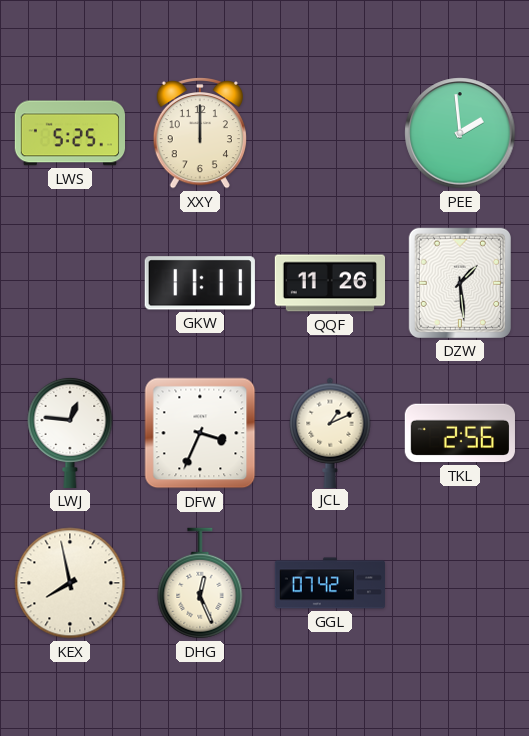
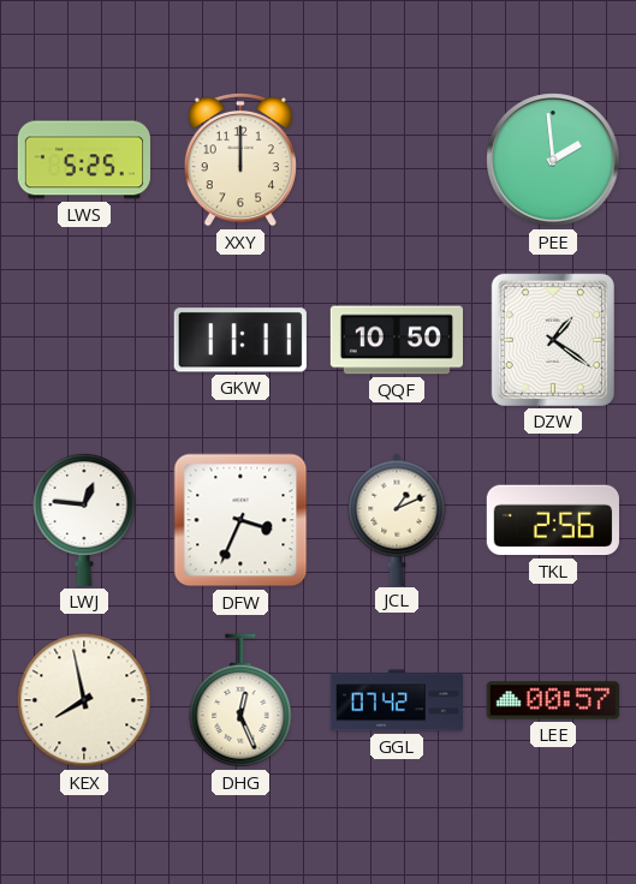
QQF: 11:26 -> 10:50 (396, 340)
DZW: 1:29 -> 1:21 (553, 340)
LEE: none -> 00:57 (552, 700)
